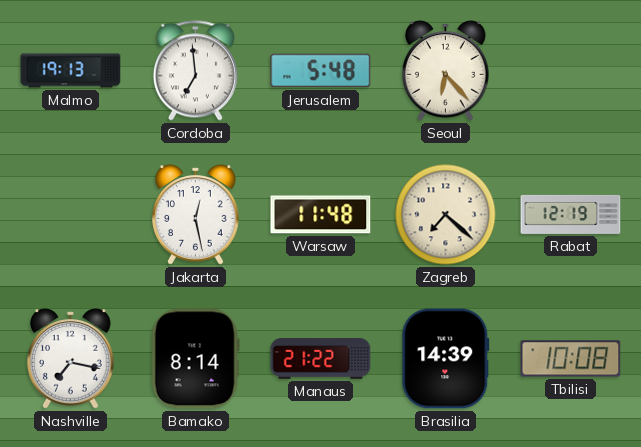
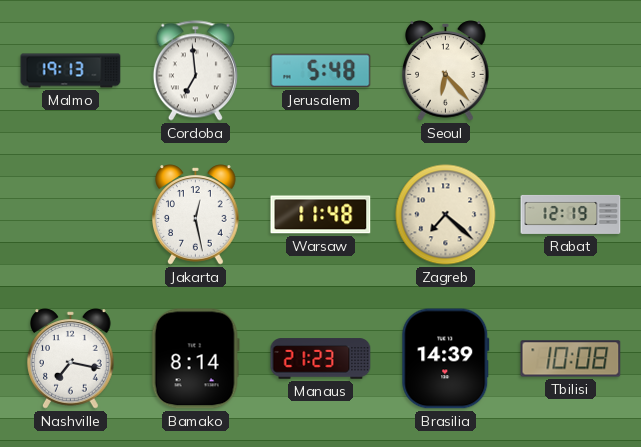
Manaus: 21:22 -> 21:23 (321, 359)
